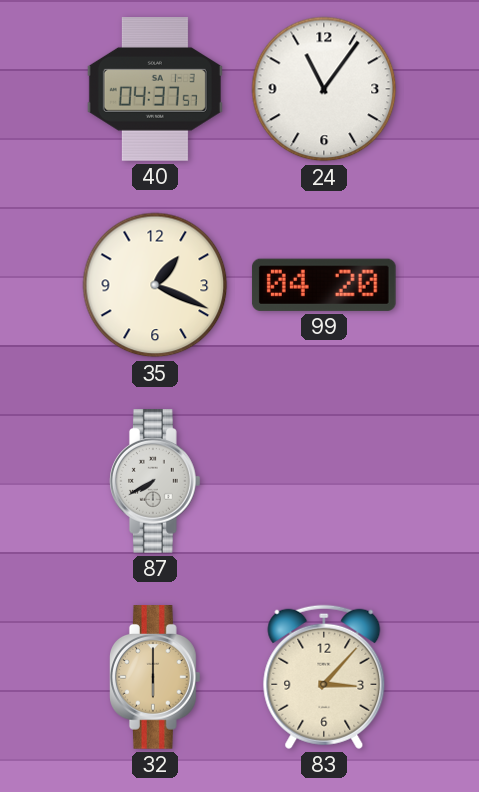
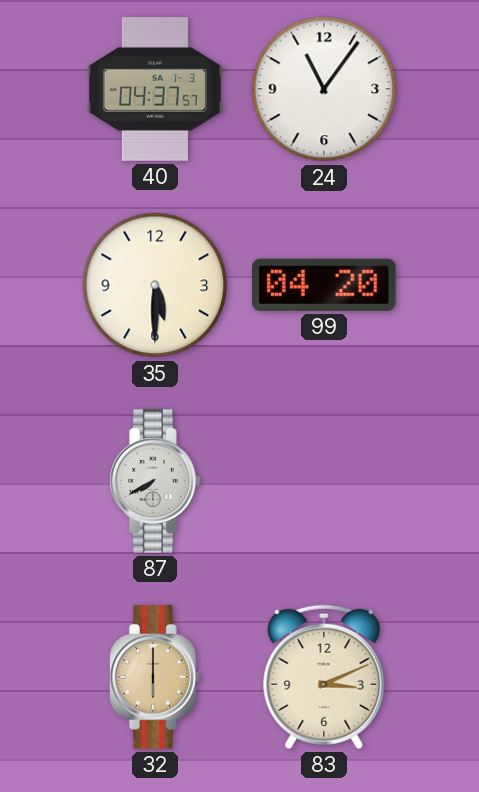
35: 1:19 -> 5:30 (155, 285)
83: 3:07 -> 3:11 (324, 677)
